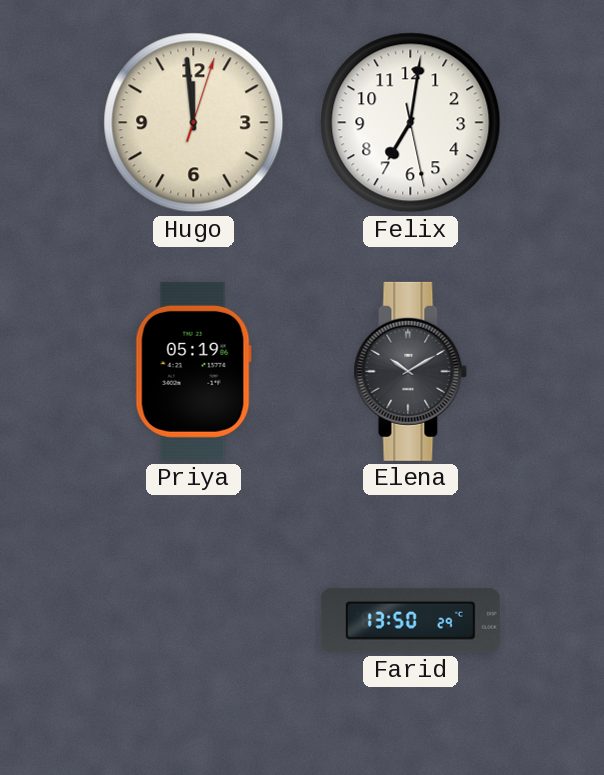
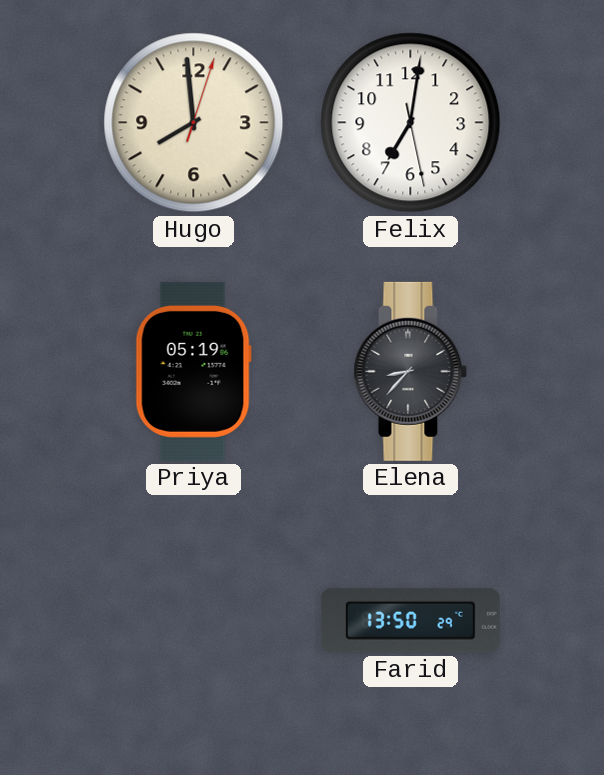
Hugo: 11:59 -> 7:59 (194, 123)
Elena: 10:10 -> 8:37 (411, 371)
